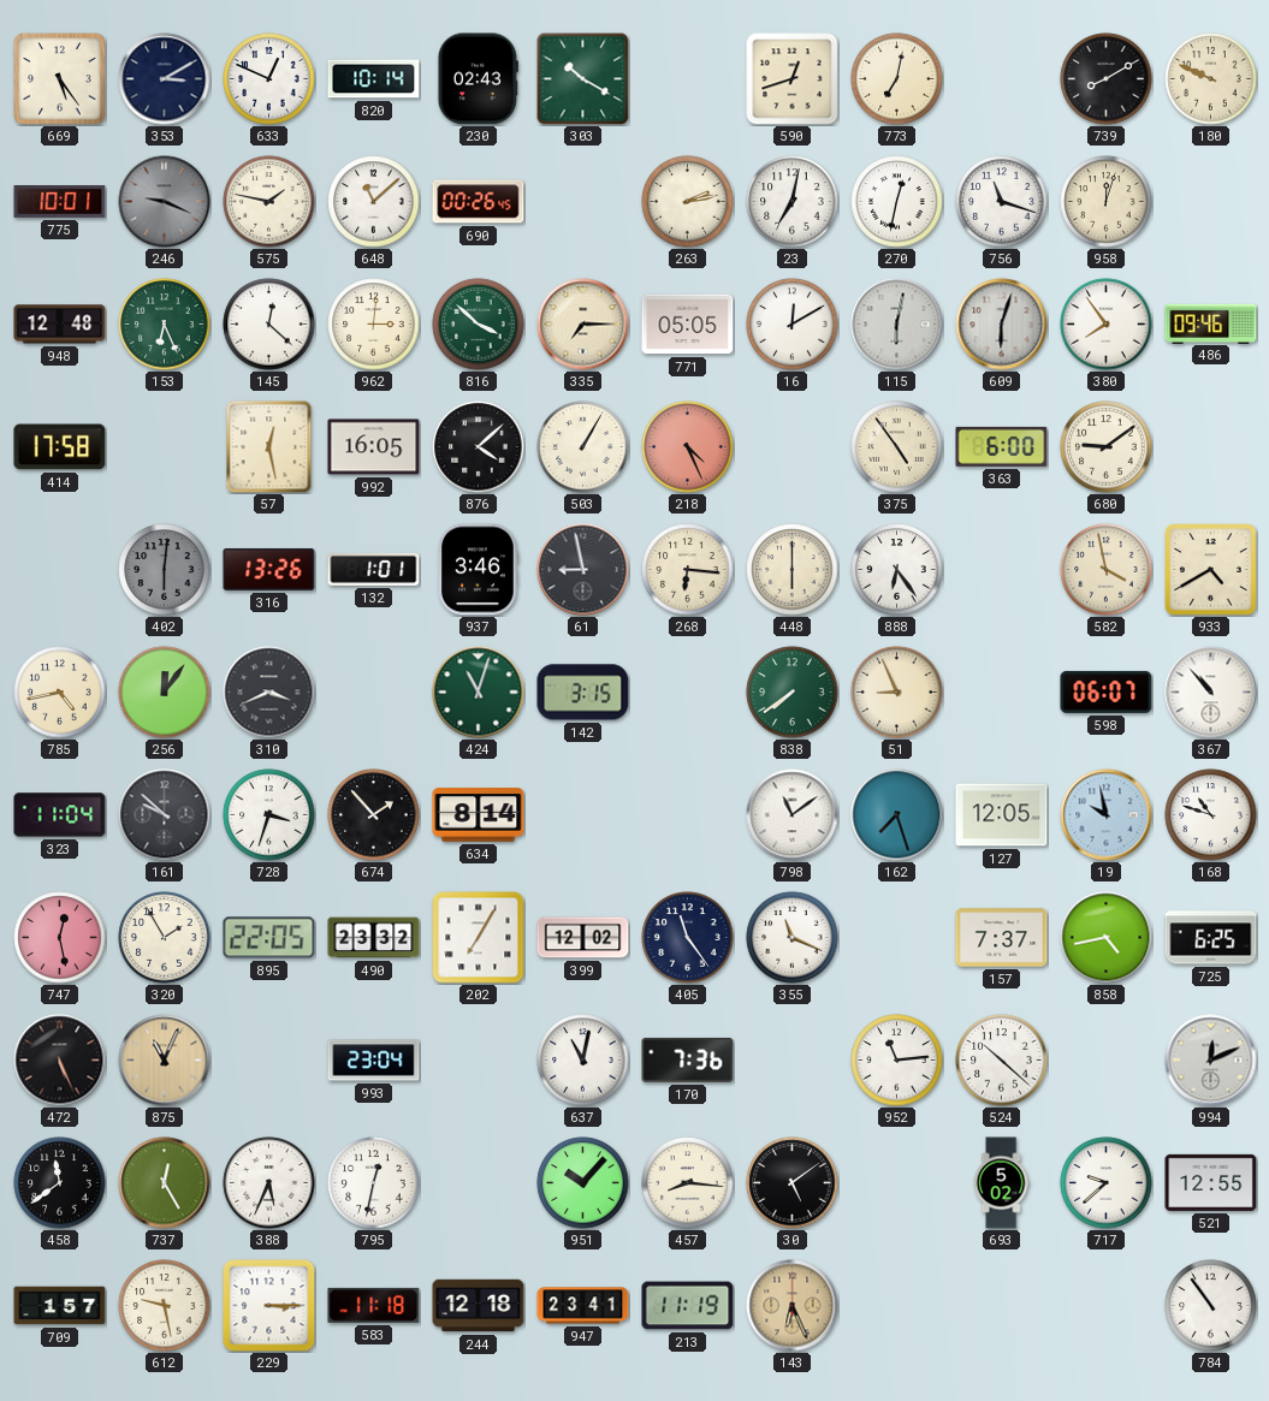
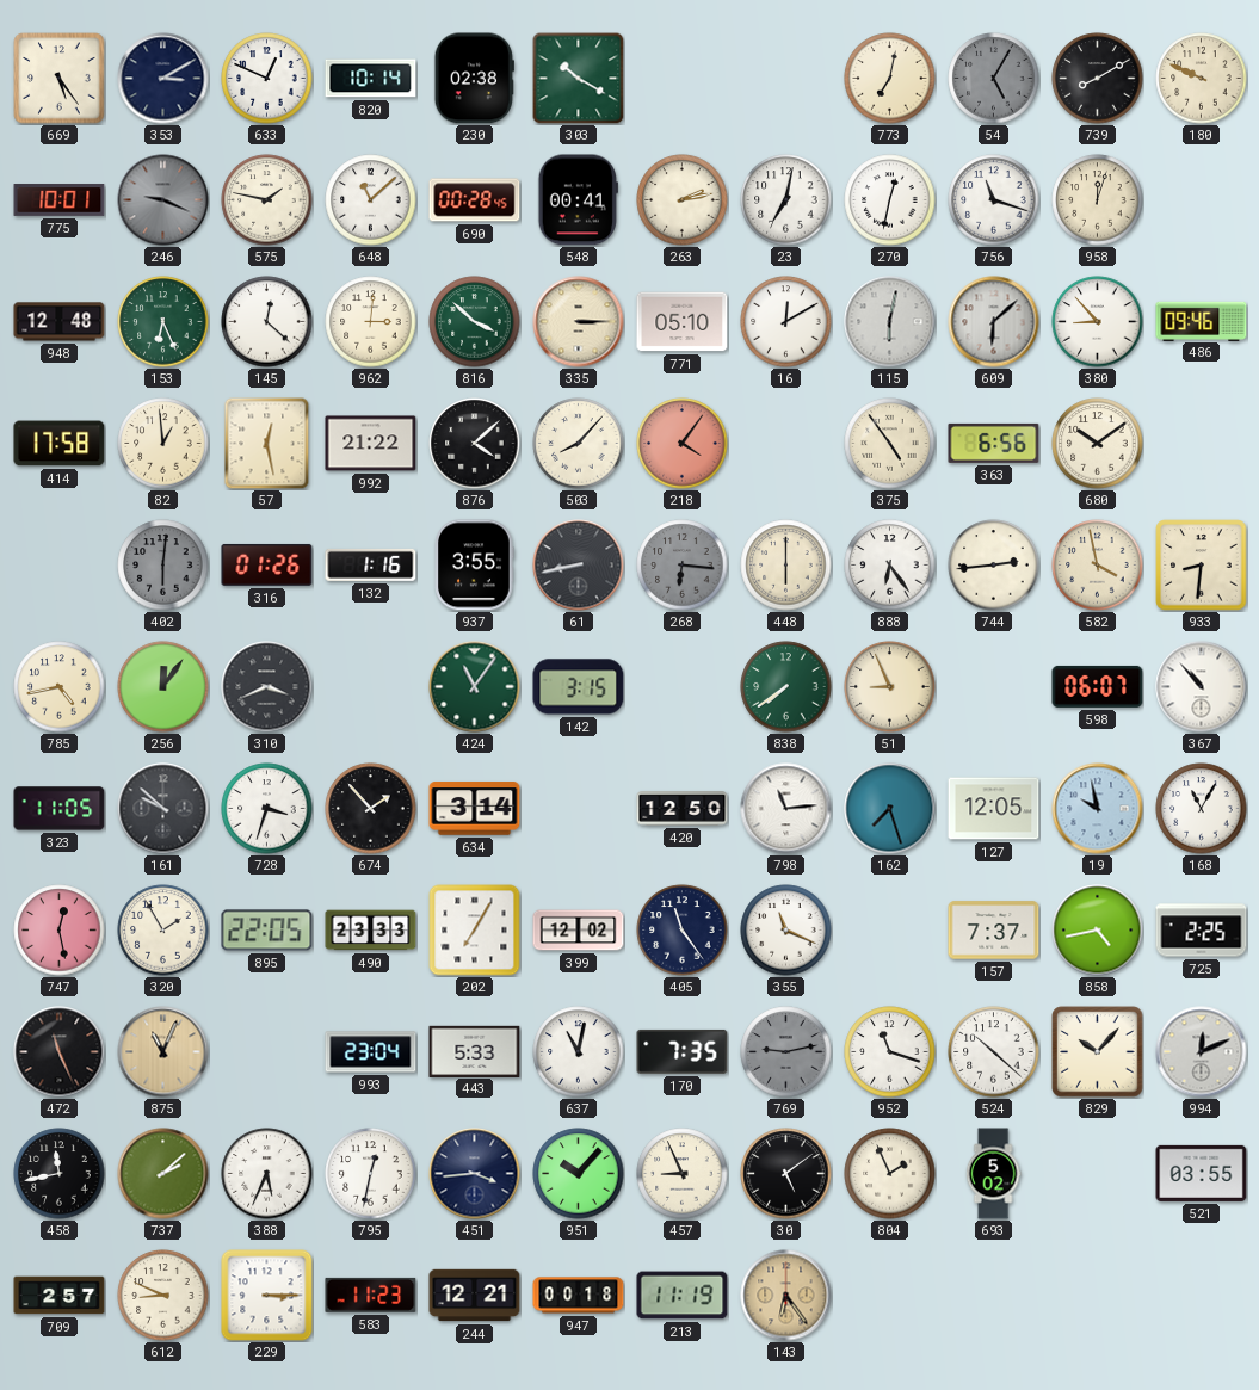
230: 02:43 -> 02:38 (474, 79)
590: 12:42 -> none (793, 79)
54: none -> 5:05 (994, 79)
690: 00:26 -> 00:28 (475, 200)
548: none -> 00:41 (578, 200)
335: 7:15 -> 3:15 (579, 322)
771: 05:05 -> 05:10 (683, 322)
609: 6:03 -> 6:08 (994, 322)
380: 7:54 -> 8:53 (1098, 322)
82: none -> 12:59 (163, 444)
992: 16:05 -> 21:22 (371, 444)
503: 1:05 -> 8:07 (579, 444)
218: 4:26 -> 4:06 (683, 444)
363: 6:00 -> 6:56 (994, 443)
680: 9:09 -> 10:09 (1098, 444)
316: 13:26 -> 01:26 (267, 564)
132: 1:01 -> 1:16 (371, 564)
937: 3:46 -> 3:55 (474, 566)
61: 8:58 -> 8:43 (579, 566)
268 dial: cream -> grey (683, 566)
744: none -> 2:44 (994, 566)
933: 4:40 -> 8:31 (1202, 566)
424: 11:03 -> 11:06 (475, 687)
323: 11:04 -> 11:05 (60, 809)
634: 8:14 -> 3:14 (475, 809)
420: none -> 12:50 (683, 809)
798: 11:09 -> 11:14 (786, 809)
168: 10:48 -> 11:05 (1202, 809)
490: 23:32 -> 23:33 (371, 931)
725: 6:25 -> 2:25 (1202, 931)
472: 5:26 -> 11:26 (60, 1052)
443: none -> 5:33 (475, 1051)
170: 7:36 -> 7:35 (683, 1051)
769: none -> 9:13 (786, 1052)
952: 11:14 -> 11:18 (890, 1052)
829: none -> 10:07 (1098, 1052)
458: 11:39 -> 11:43 (60, 1174)
737: 12:25 -> 2:08 (163, 1174)
451: none -> 3:44 (475, 1174)
457: 8:16 -> 8:56 (683, 1174)
804: none -> 1:56 (890, 1174)
717: 9:38 -> none (1107, 1183)
521: 12:55 -> 03:55 (1202, 1173)
709: 1:57 -> 2:57 (60, 1296)
612: 9:28 -> 8:49 (163, 1296)
583: 11:18 -> 11:23 (371, 1295)
244: 12:18 -> 12:21 (475, 1296)
947: 23:41 -> 00:18 (579, 1296)
143: 6:26 -> 6:24 (786, 1296)
784: 10:54 -> none (1211, 1306)
